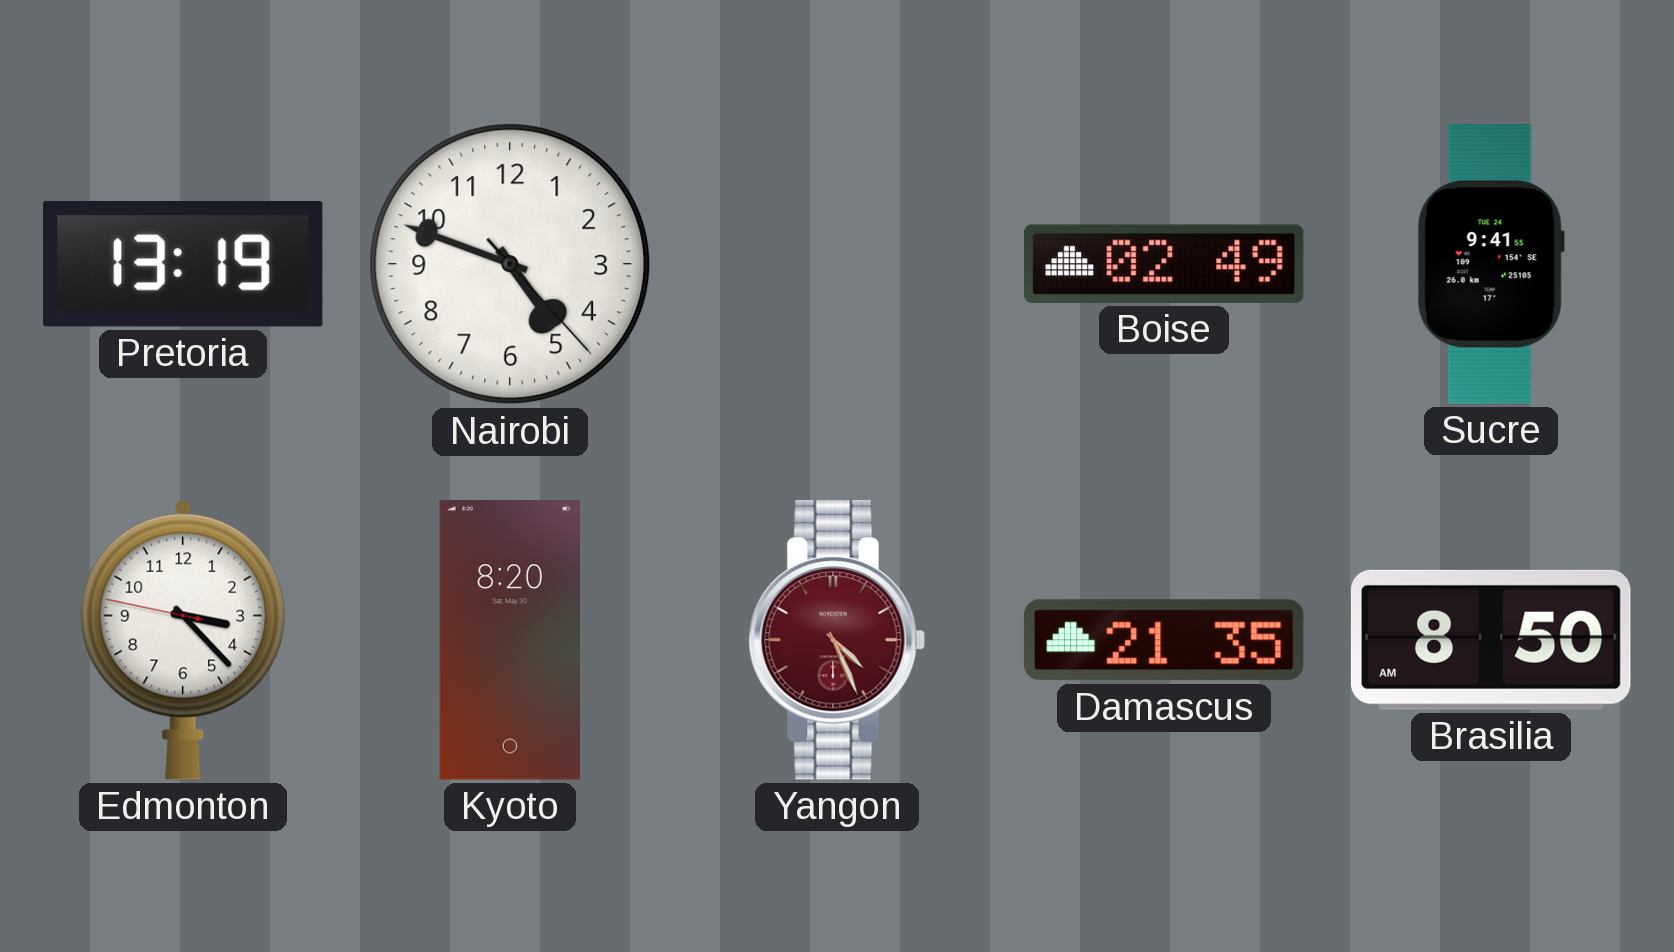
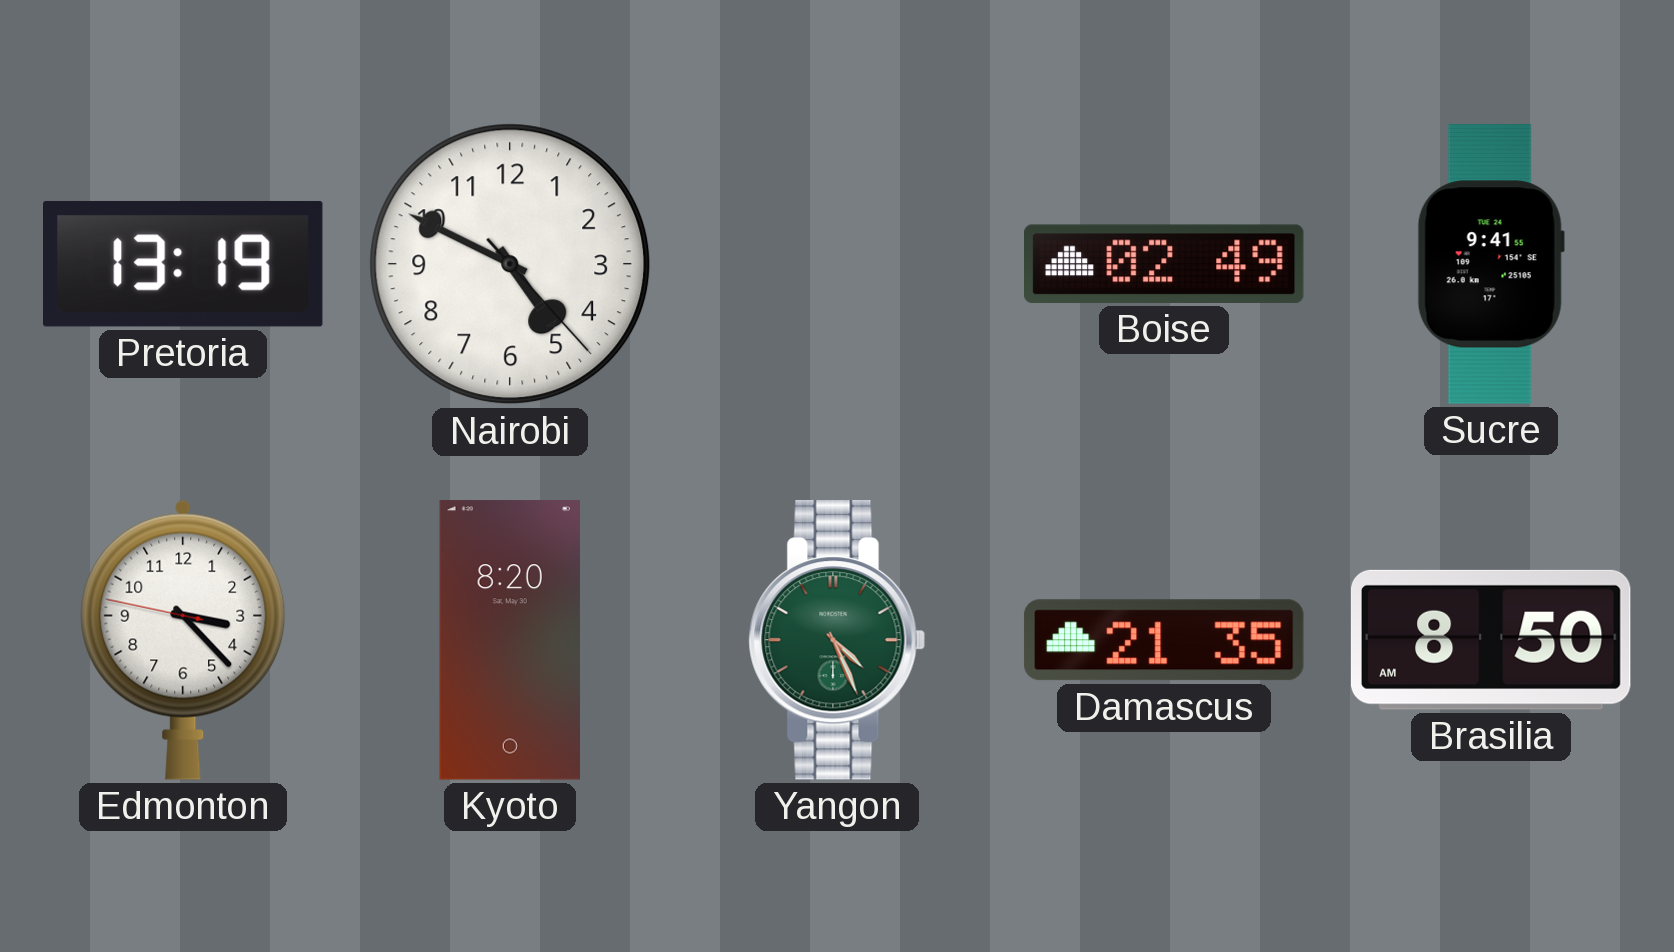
Nairobi: 4:48 -> 4:49 (510, 264)
Yangon dial: burgundy -> green (837, 641)
